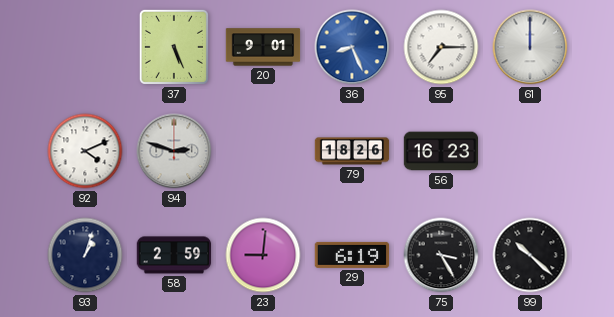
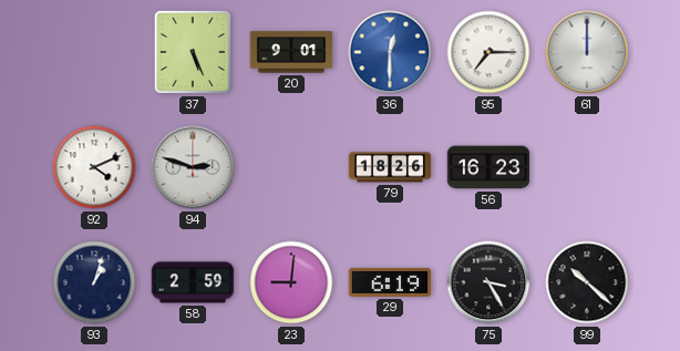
36: 8:26 -> 12:30 (390, 52)
